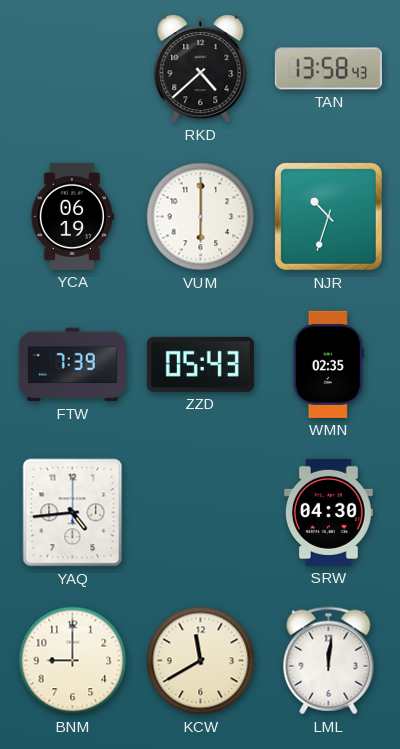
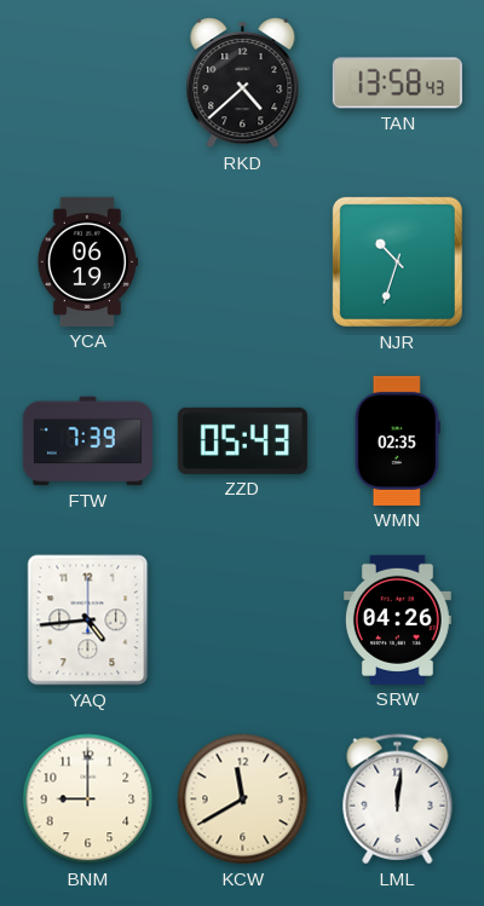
VUM: 6:00 -> none (201, 217)
SRW: 04:30 -> 04:26 (397, 619)
